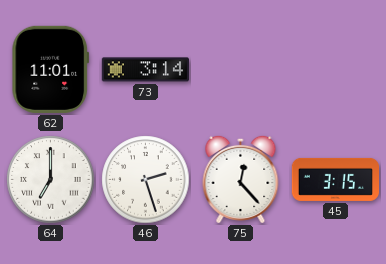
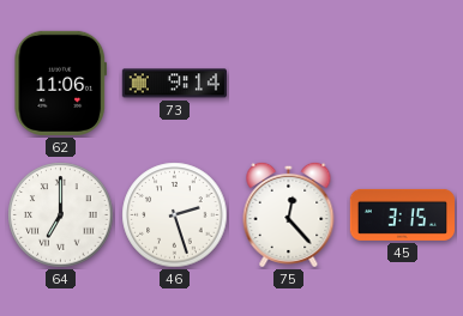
62: 11:01 -> 11:06 (61, 83)
73: 3:14 -> 9:14 (174, 84)
